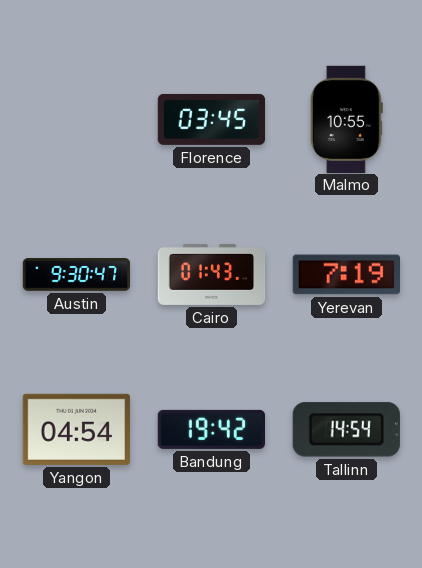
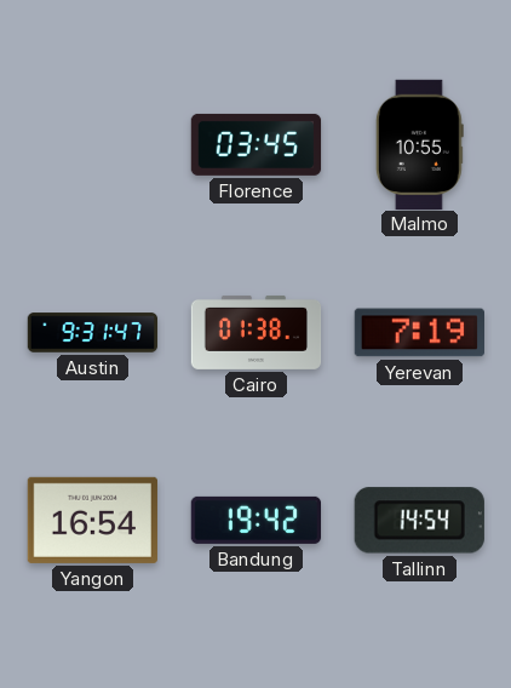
Austin: 9:30 -> 9:31 (93, 333)
Cairo: 01:43 -> 01:38 (257, 332)
Yangon: 04:54 -> 16:54 (92, 520)
